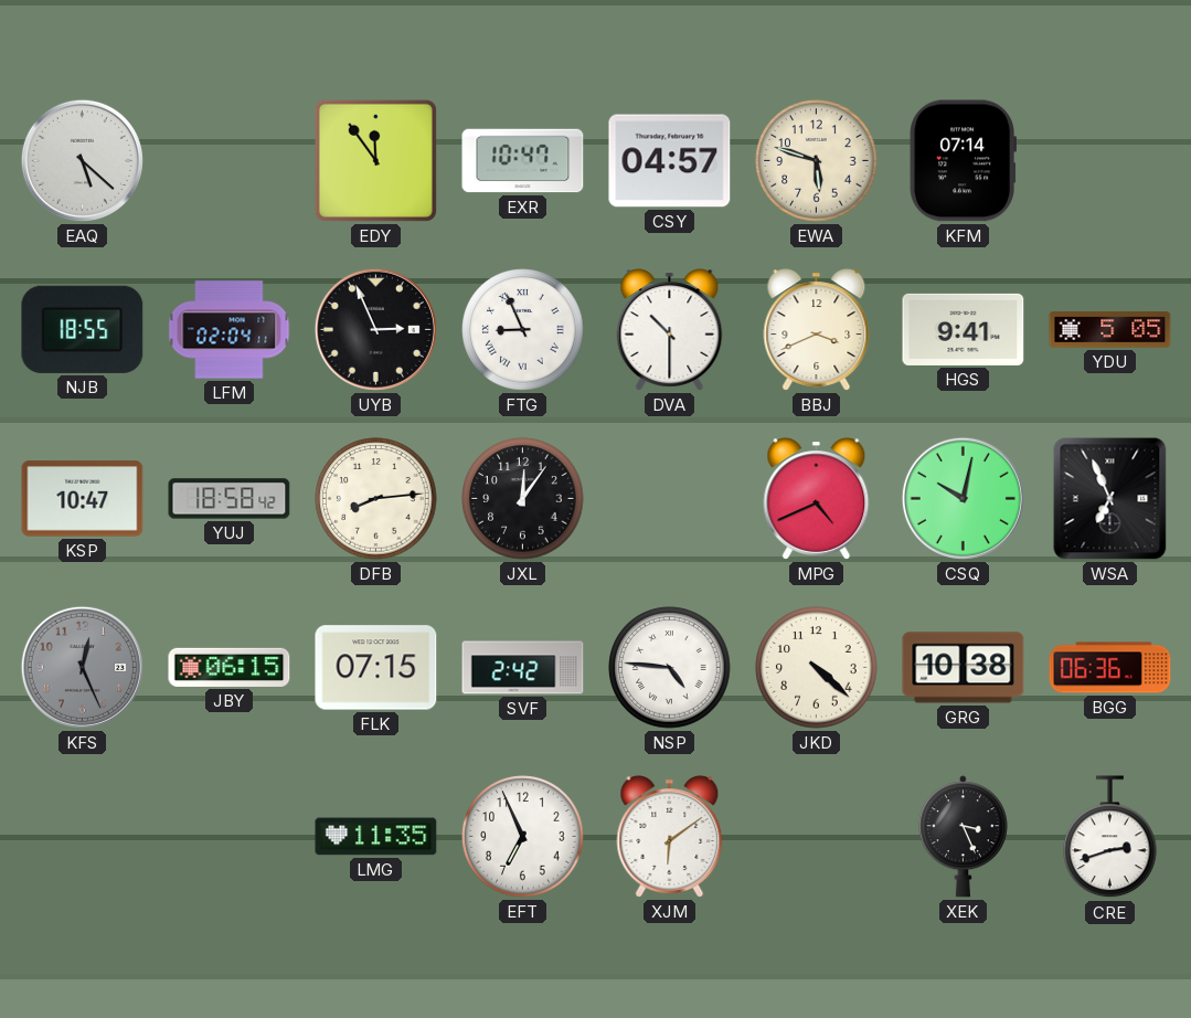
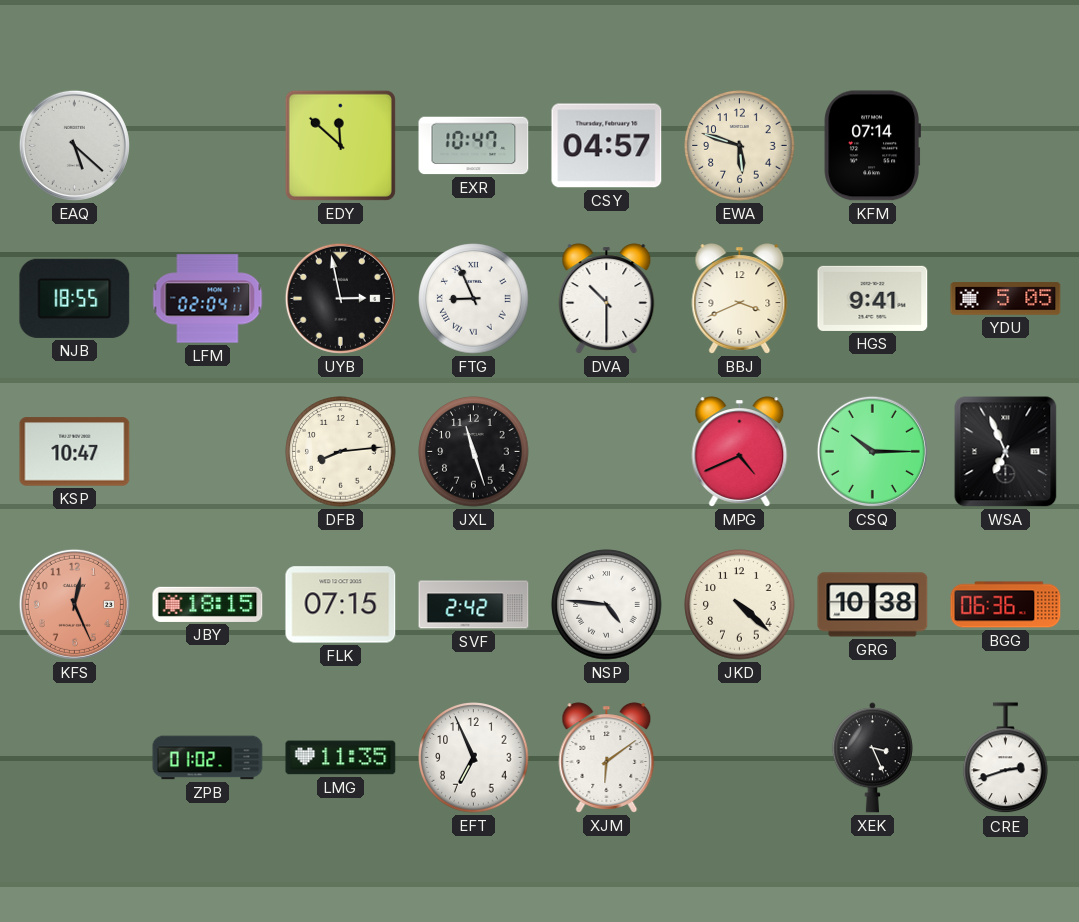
EDY: 11:54 -> 11:52 (340, 145)
UYB: 2:56 -> 2:58 (340, 298)
YUJ: 18:58 -> none (230, 499)
JXL: 12:06 -> 11:27 (474, 452)
CSQ: 10:02 -> 10:15 (872, 451)
KFS dial: grey -> salmon (74, 604)
JBY: 06:15 -> 18:15 (208, 604)
ZPB: none -> 01:02 (208, 758)
